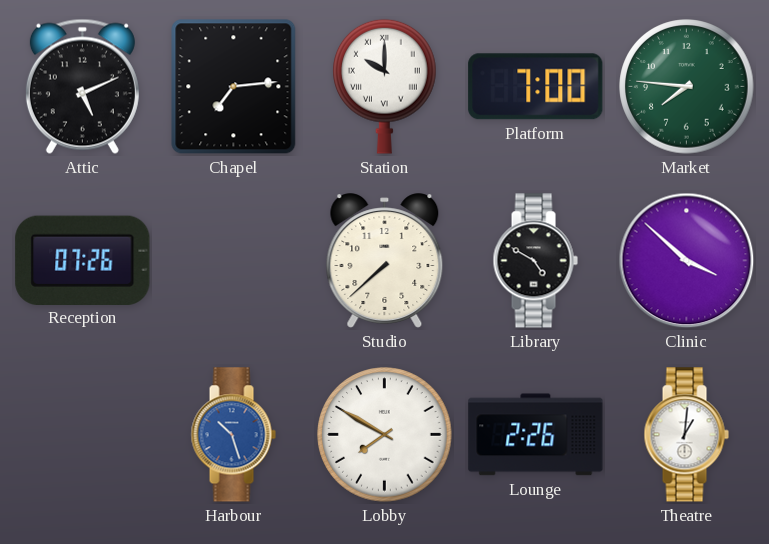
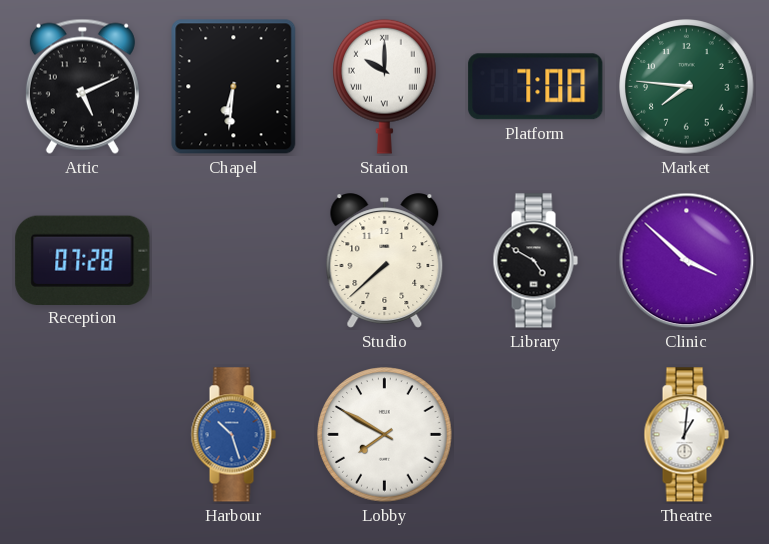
Chapel: 7:14 -> 6:31 (234, 87)
Reception: 07:26 -> 07:28 (83, 260)
Lounge: 2:26 -> none (536, 435)
